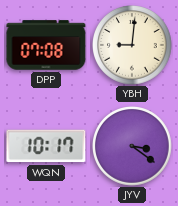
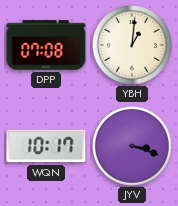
YBH: 9:01 -> 1:01 (133, 46)
JYV: 3:21 -> 3:18 (133, 147)
